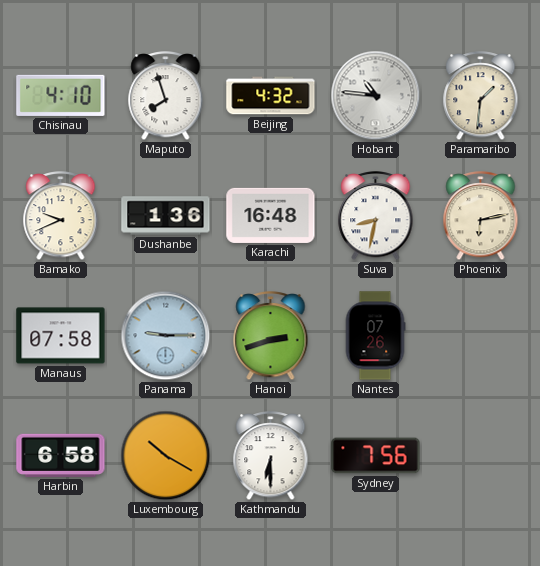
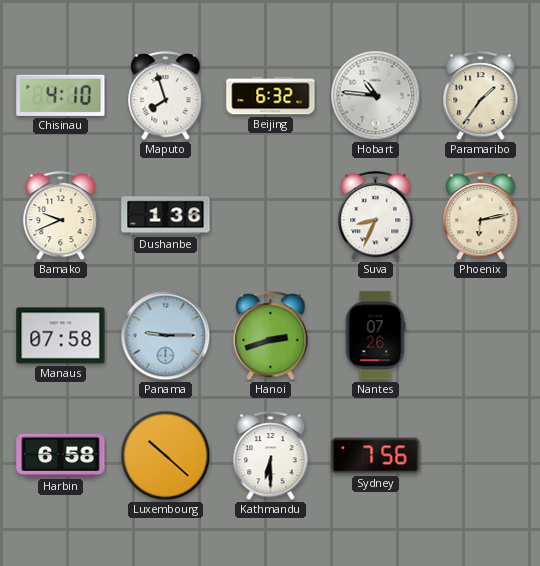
Beijing: 4:32 -> 6:32 (271, 96)
Paramaribo: 1:31 -> 1:36 (481, 97)
Karachi: 16:48 -> none (271, 215)
Suva: 8:32 -> 8:34 (376, 217)
Luxembourg: 10:20 -> 10:22 (166, 456)
